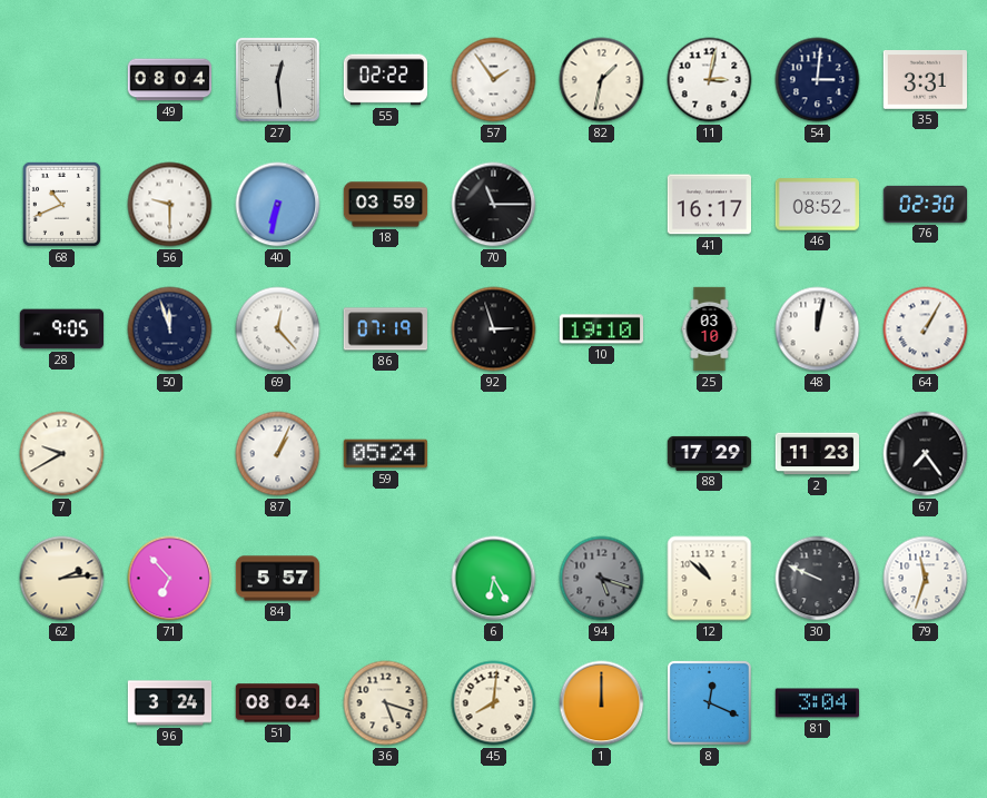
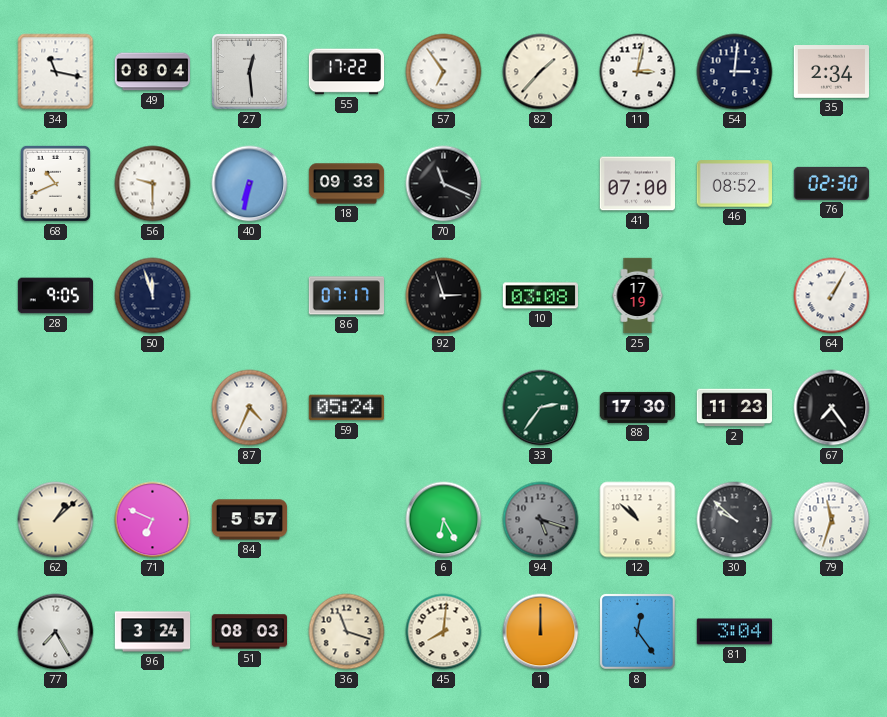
34: none -> 11:17 (56, 72)
55: 02:22 -> 17:22 (347, 72)
57: 1:54 -> 6:54 (444, 72)
82: 1:32 -> 1:37 (541, 72)
35: 3:31 -> 2:34 (831, 72)
18: 03:59 -> 09:33 (347, 184)
70: 11:15 -> 11:19 (444, 184)
41: 16:17 -> 07:00 (637, 184)
69: 12:23 -> none (278, 329)
86: 07:19 -> 07:17 (346, 296)
10: 19:10 -> 03:08 (540, 296)
25: 03:10 -> 17:19 (638, 296)
48: 12:02 -> none (818, 329)
7: 9:40 -> none (62, 454)
87: 1:04 -> 4:34 (250, 408)
33: none -> 2:36 (541, 408)
88: 17:29 -> 17:30 (638, 407)
62: 2:14 -> 1:08 (56, 520)
71: 6:53 -> 6:49 (153, 520)
30: 9:49 -> 9:52 (735, 520)
77: none -> 7:25 (56, 632)
51: 08:04 -> 08:03 (249, 632)
36: 5:18 -> 11:18 (347, 632)
8: 12:19 -> 12:24 (637, 631)
